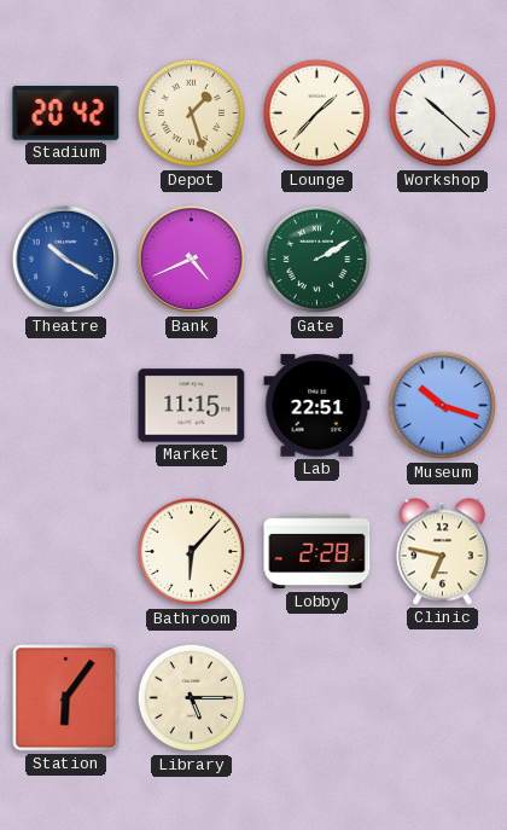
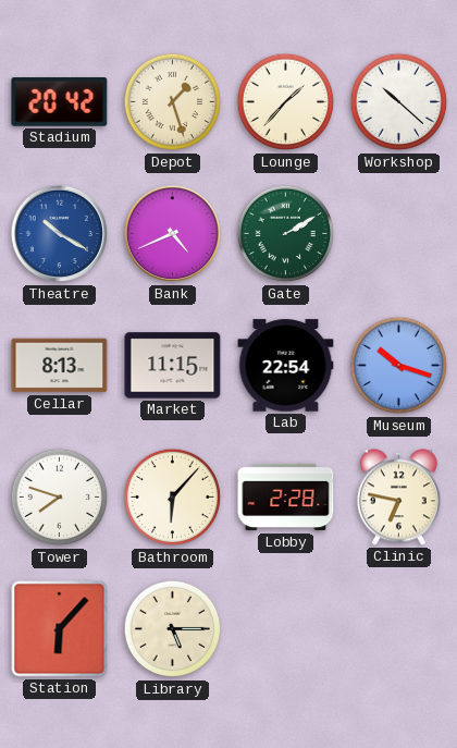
Cellar: none -> 8:13 (60, 366)
Lab: 22:51 -> 22:54 (286, 366)
Tower: none -> 7:48 (60, 498)
Station: 6:06 -> 6:07 (60, 629)
